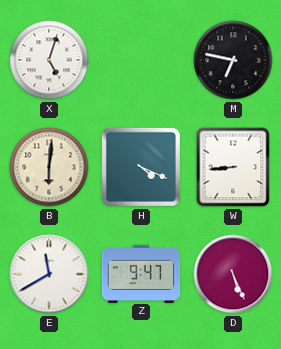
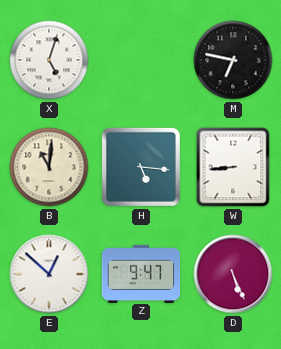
B: 6:01 -> 11:01 (49, 167)
H: 4:19 -> 5:16 (141, 167)
E: 11:40 -> 12:52 (49, 274)
